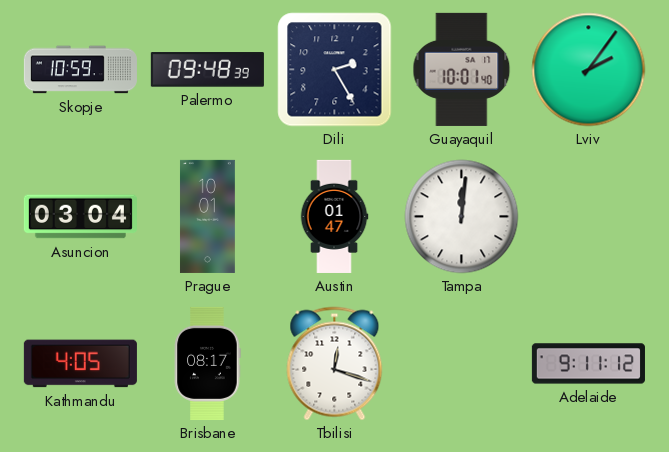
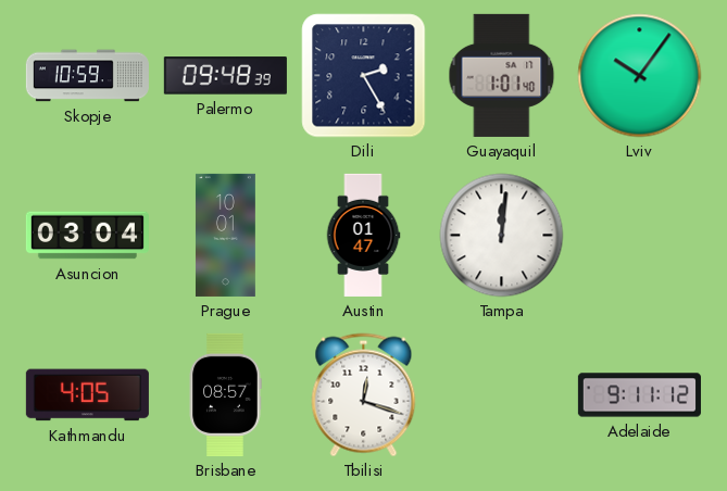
Guayaquil: 10:01 -> 1:01 (502, 75)
Lviv: 2:06 -> 10:06 (640, 76)
Brisbane: 08:17 -> 08:57 (225, 394)
